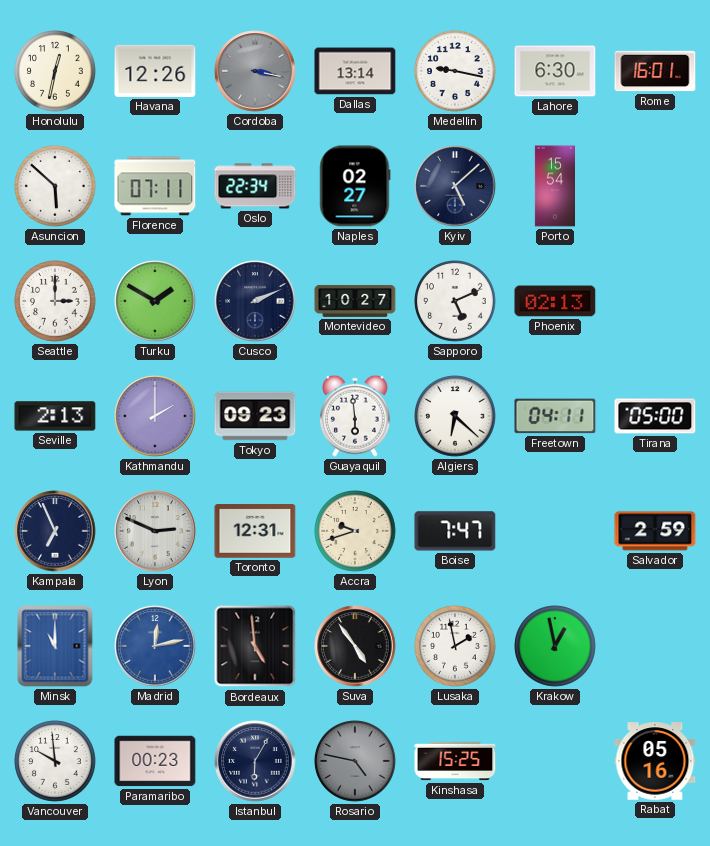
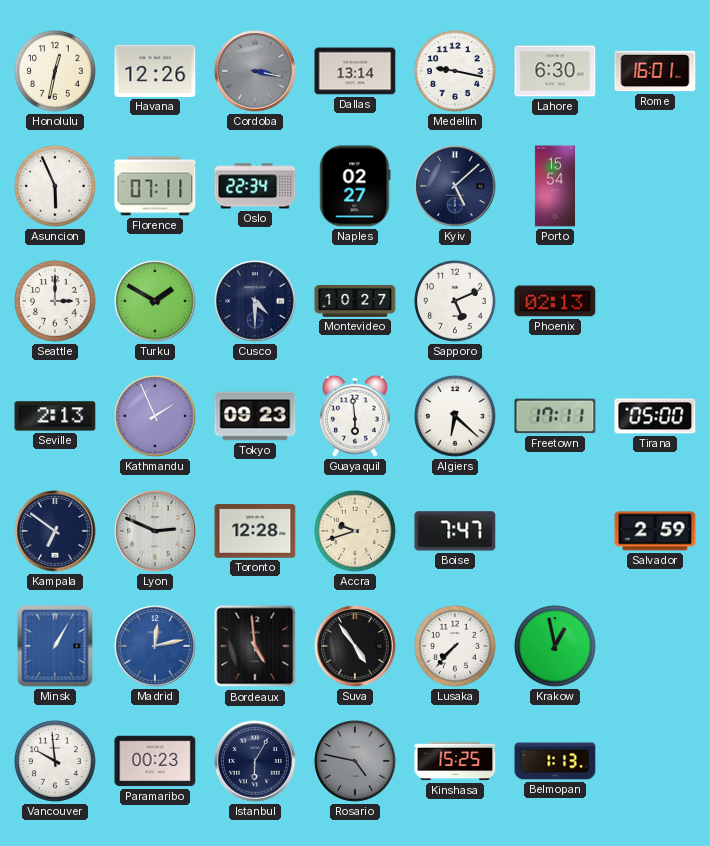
Asuncion: 5:52 -> 5:56 (56, 187)
Cusco: 2:11 -> 4:30 (255, 301)
Kathmandu: 2:00 -> 1:56 (155, 416)
Freetown: 04:11 -> 17:11 (555, 416)
Kampala: 6:56 -> 6:51 (55, 531)
Toronto: 12:31 -> 12:28 (255, 531)
Minsk: 11:00 -> 1:05 (55, 646)
Lusaka: 1:58 -> 7:37 (456, 647)
Belmopan: none -> 1:13 (555, 761)
Rabat: 05:16 -> none (655, 761)
